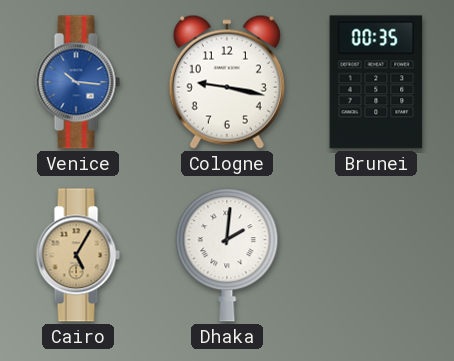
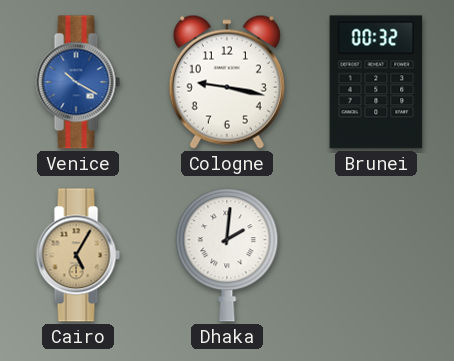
Venice: 10:16 -> 10:20 (78, 82)
Brunei: 00:35 -> 00:32 (376, 82)
